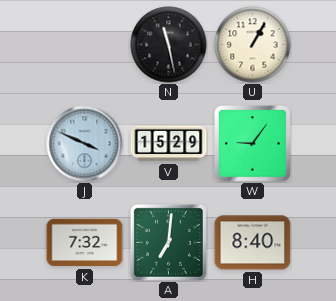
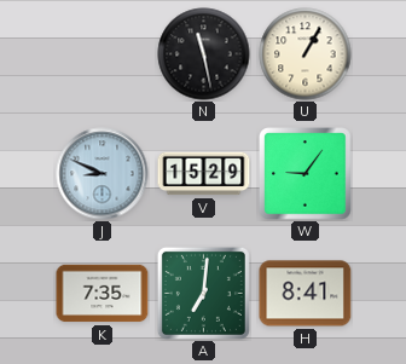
J: 3:49 -> 8:49 (103, 174)
K: 7:32 -> 7:35 (103, 294)
H: 8:40 -> 8:41 (306, 294)
